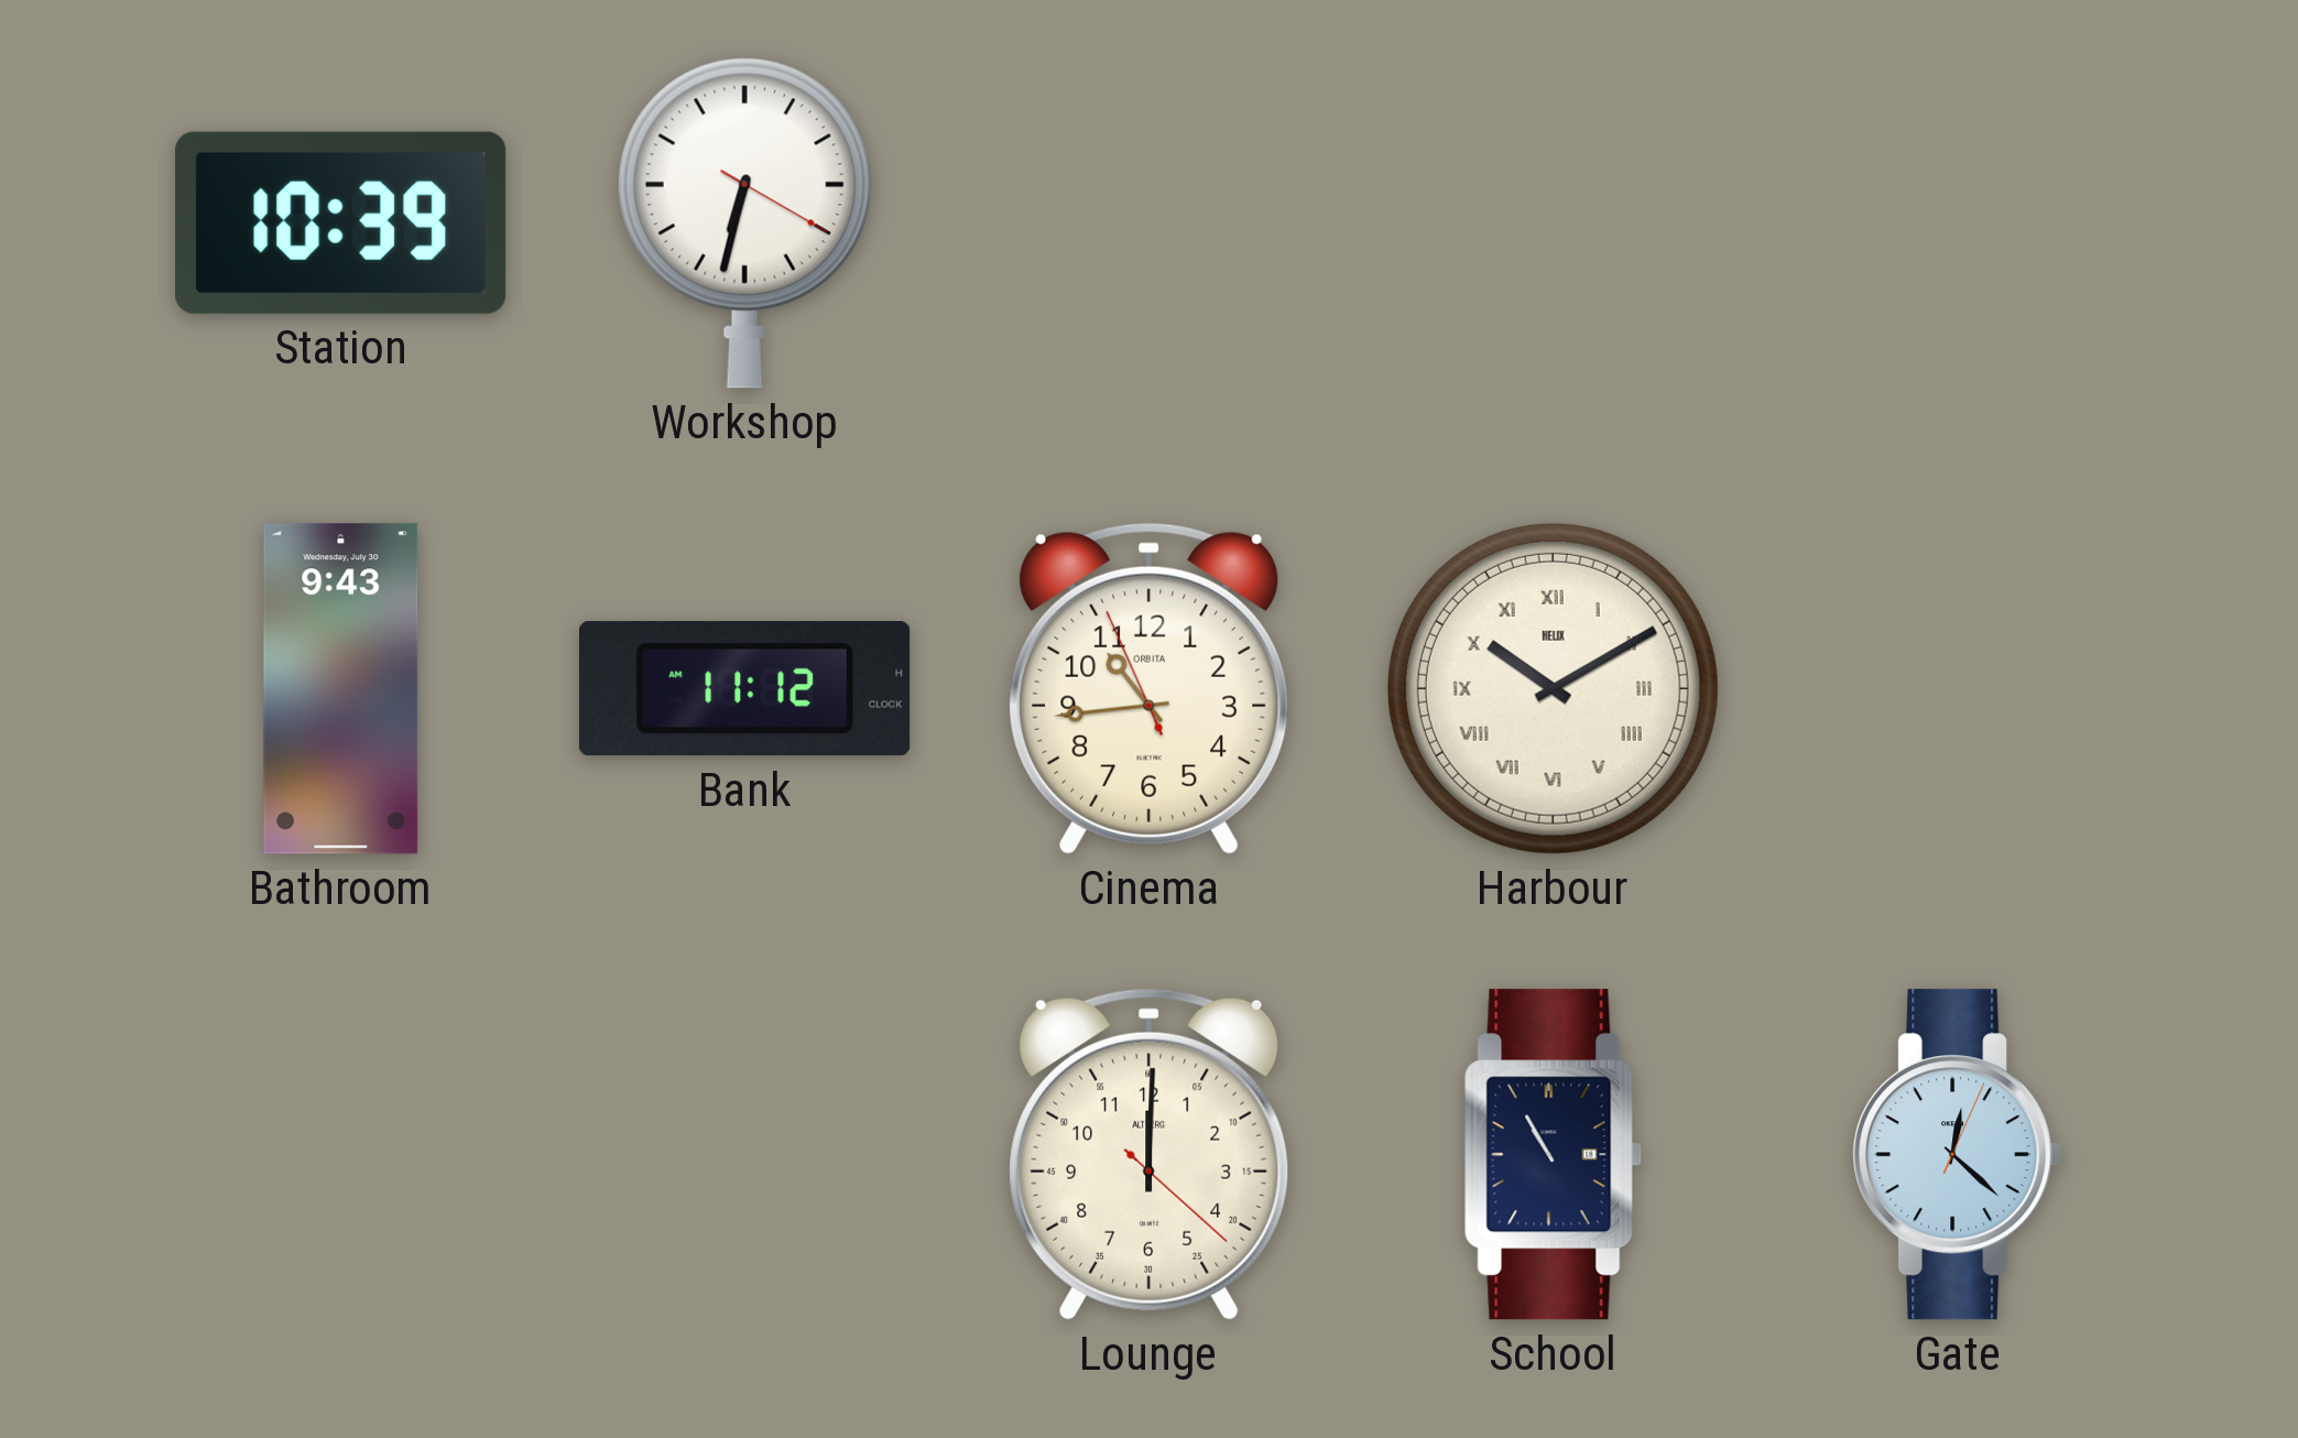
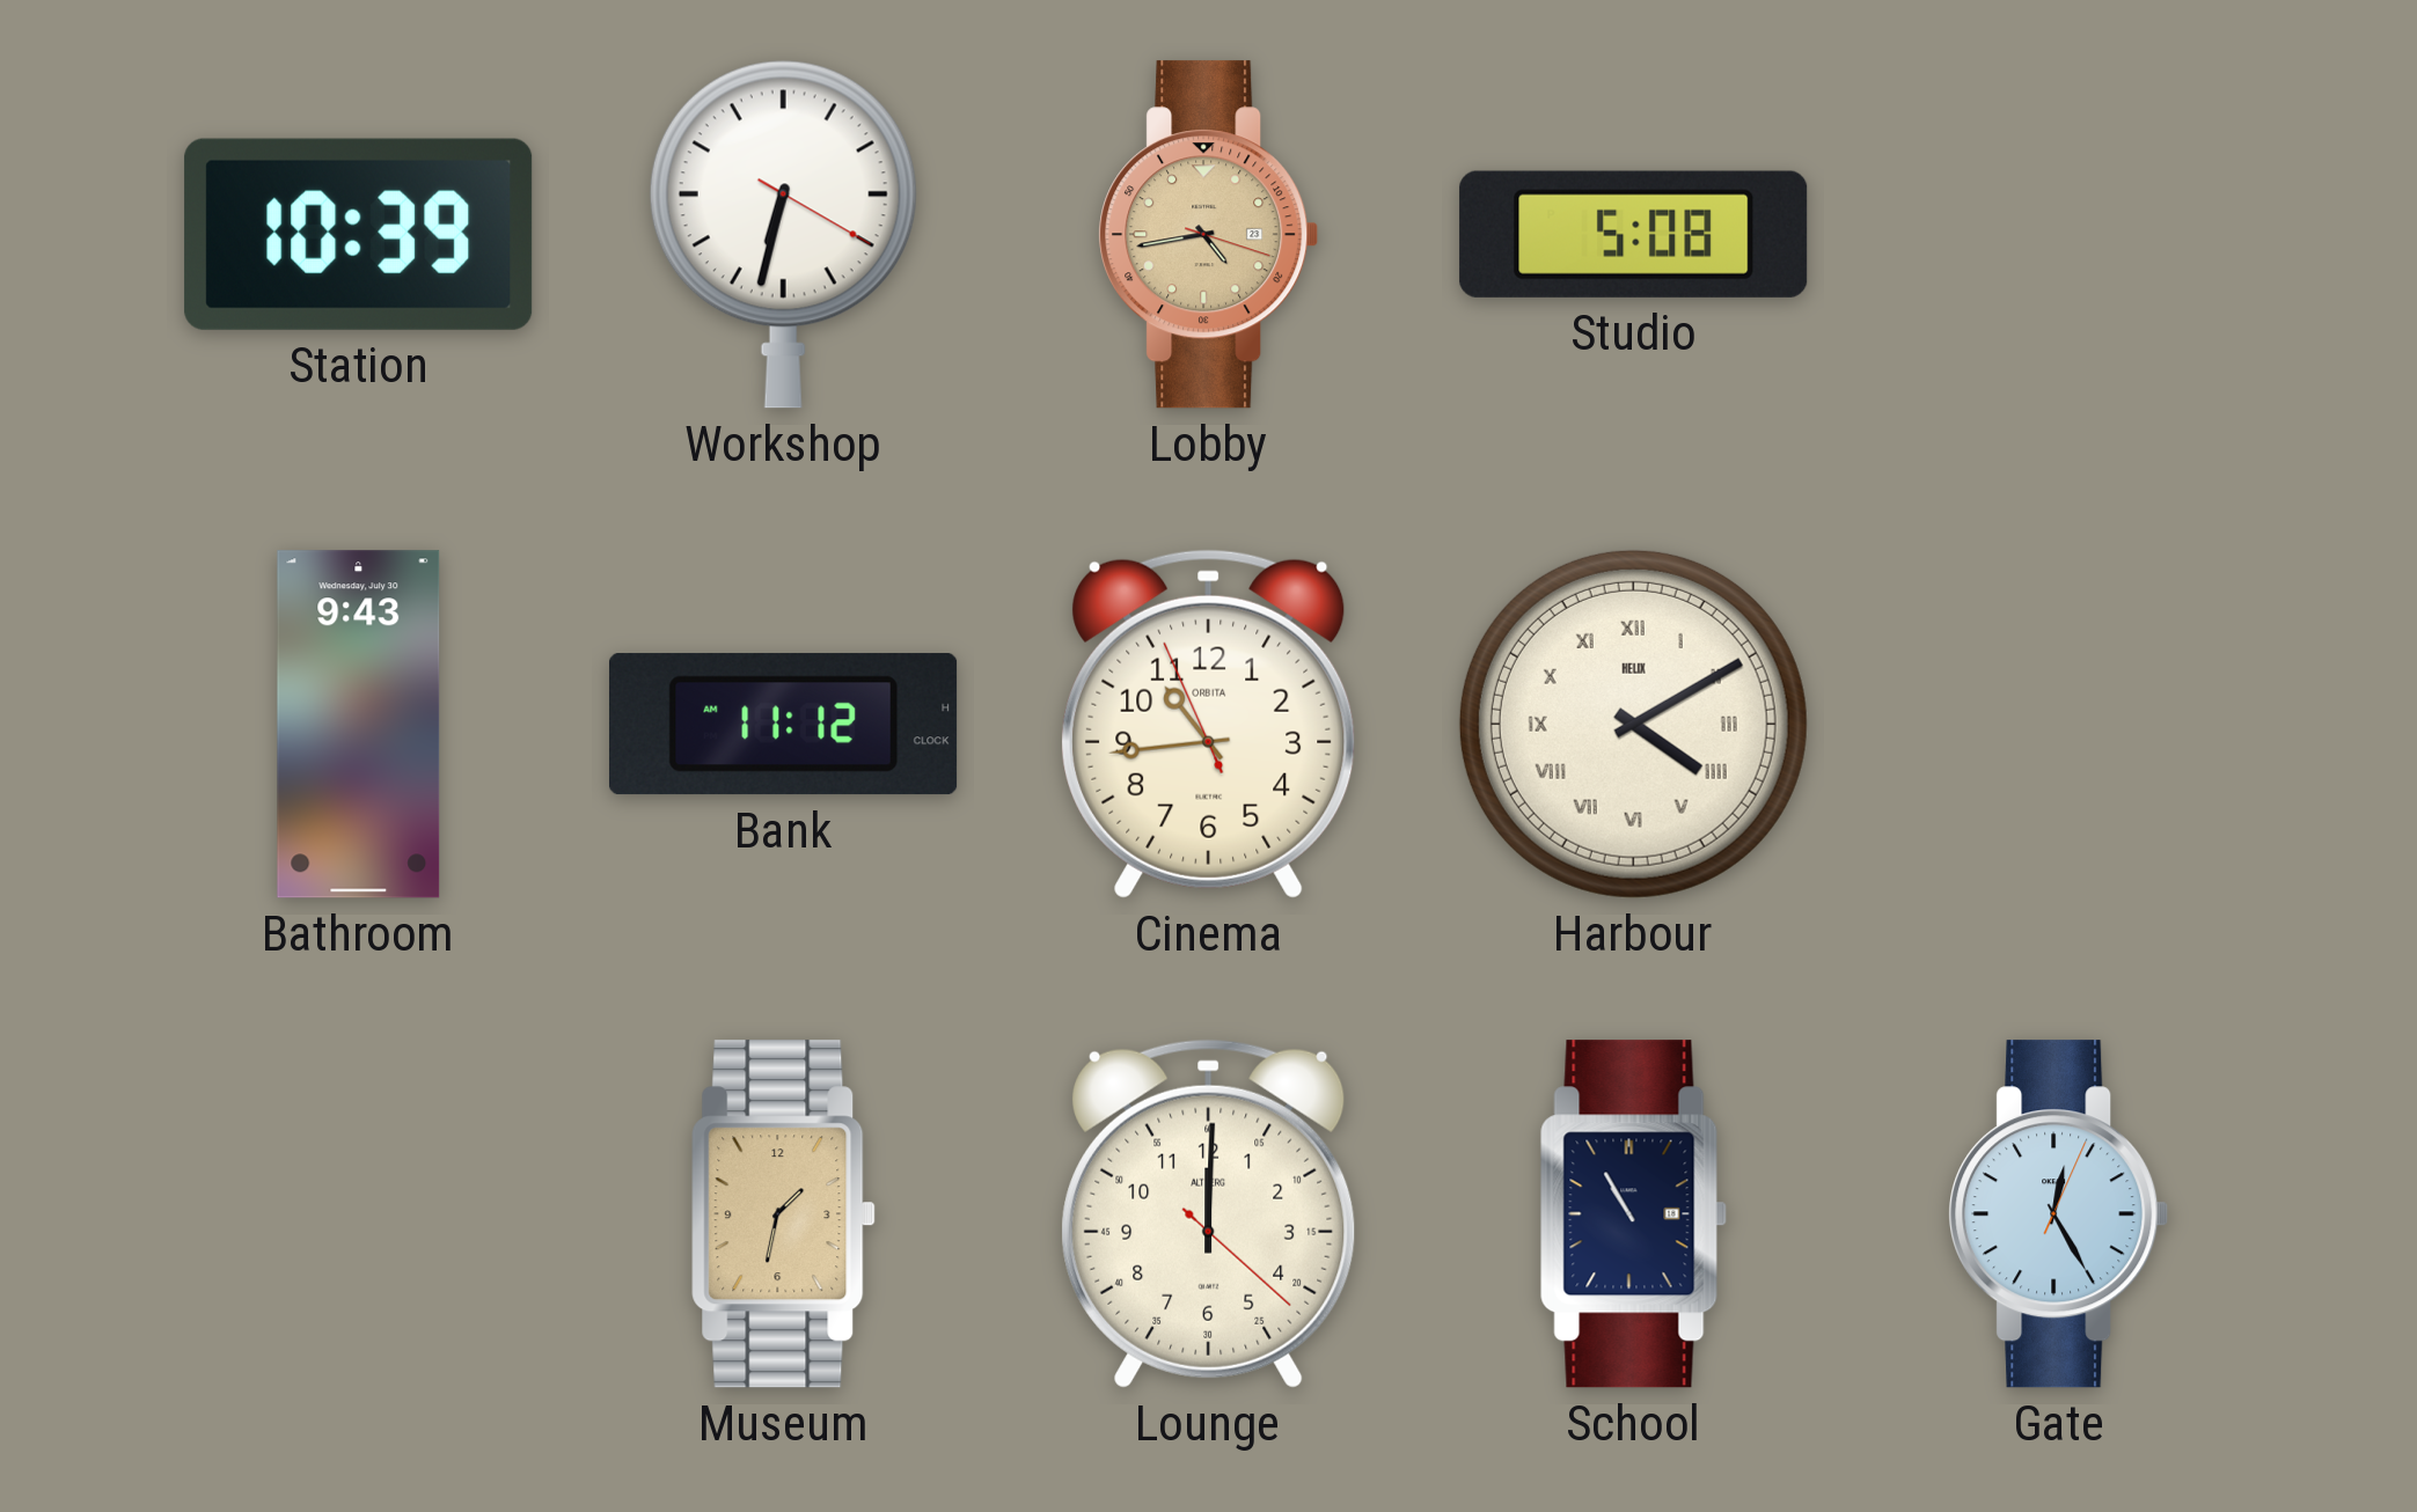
Lobby: none -> 4:43 (1209, 235)
Studio: none -> 5:08 (1634, 234)
Harbour: 10:10 -> 4:10 (1633, 724)
Museum: none -> 1:32 (784, 1214)
Gate: 12:22 -> 12:25 (2059, 1214)
